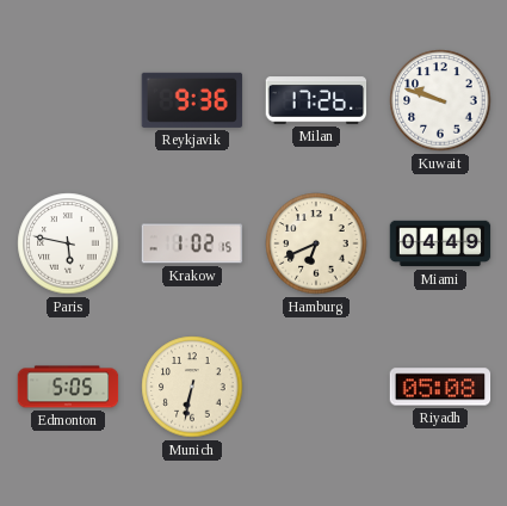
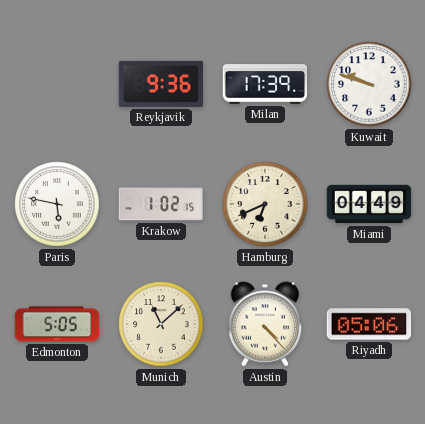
Milan: 17:26 -> 17:39 (265, 84)
Munich: 6:32 -> 11:08 (161, 324)
Austin: none -> 4:23 (265, 324)
Riyadh: 05:08 -> 05:06 (369, 324)
